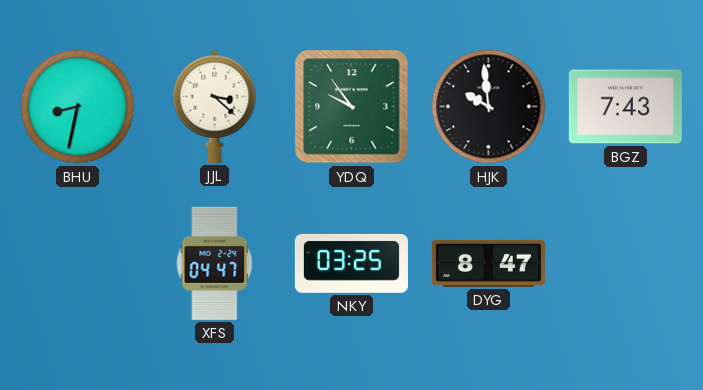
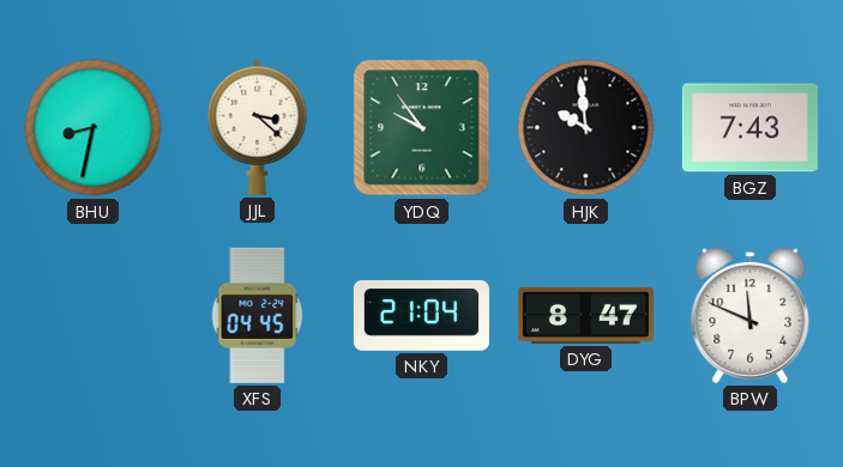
XFS: 04:47 -> 04:45 (258, 315)
NKY: 03:25 -> 21:04 (421, 315)
BPW: none -> 11:49 (751, 315)
